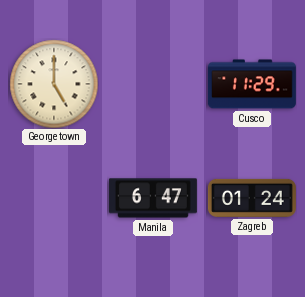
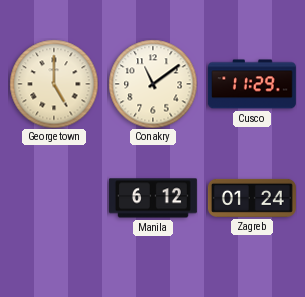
Conakry: none -> 11:09 (153, 84)
Manila: 6:47 -> 6:12 (153, 198)
